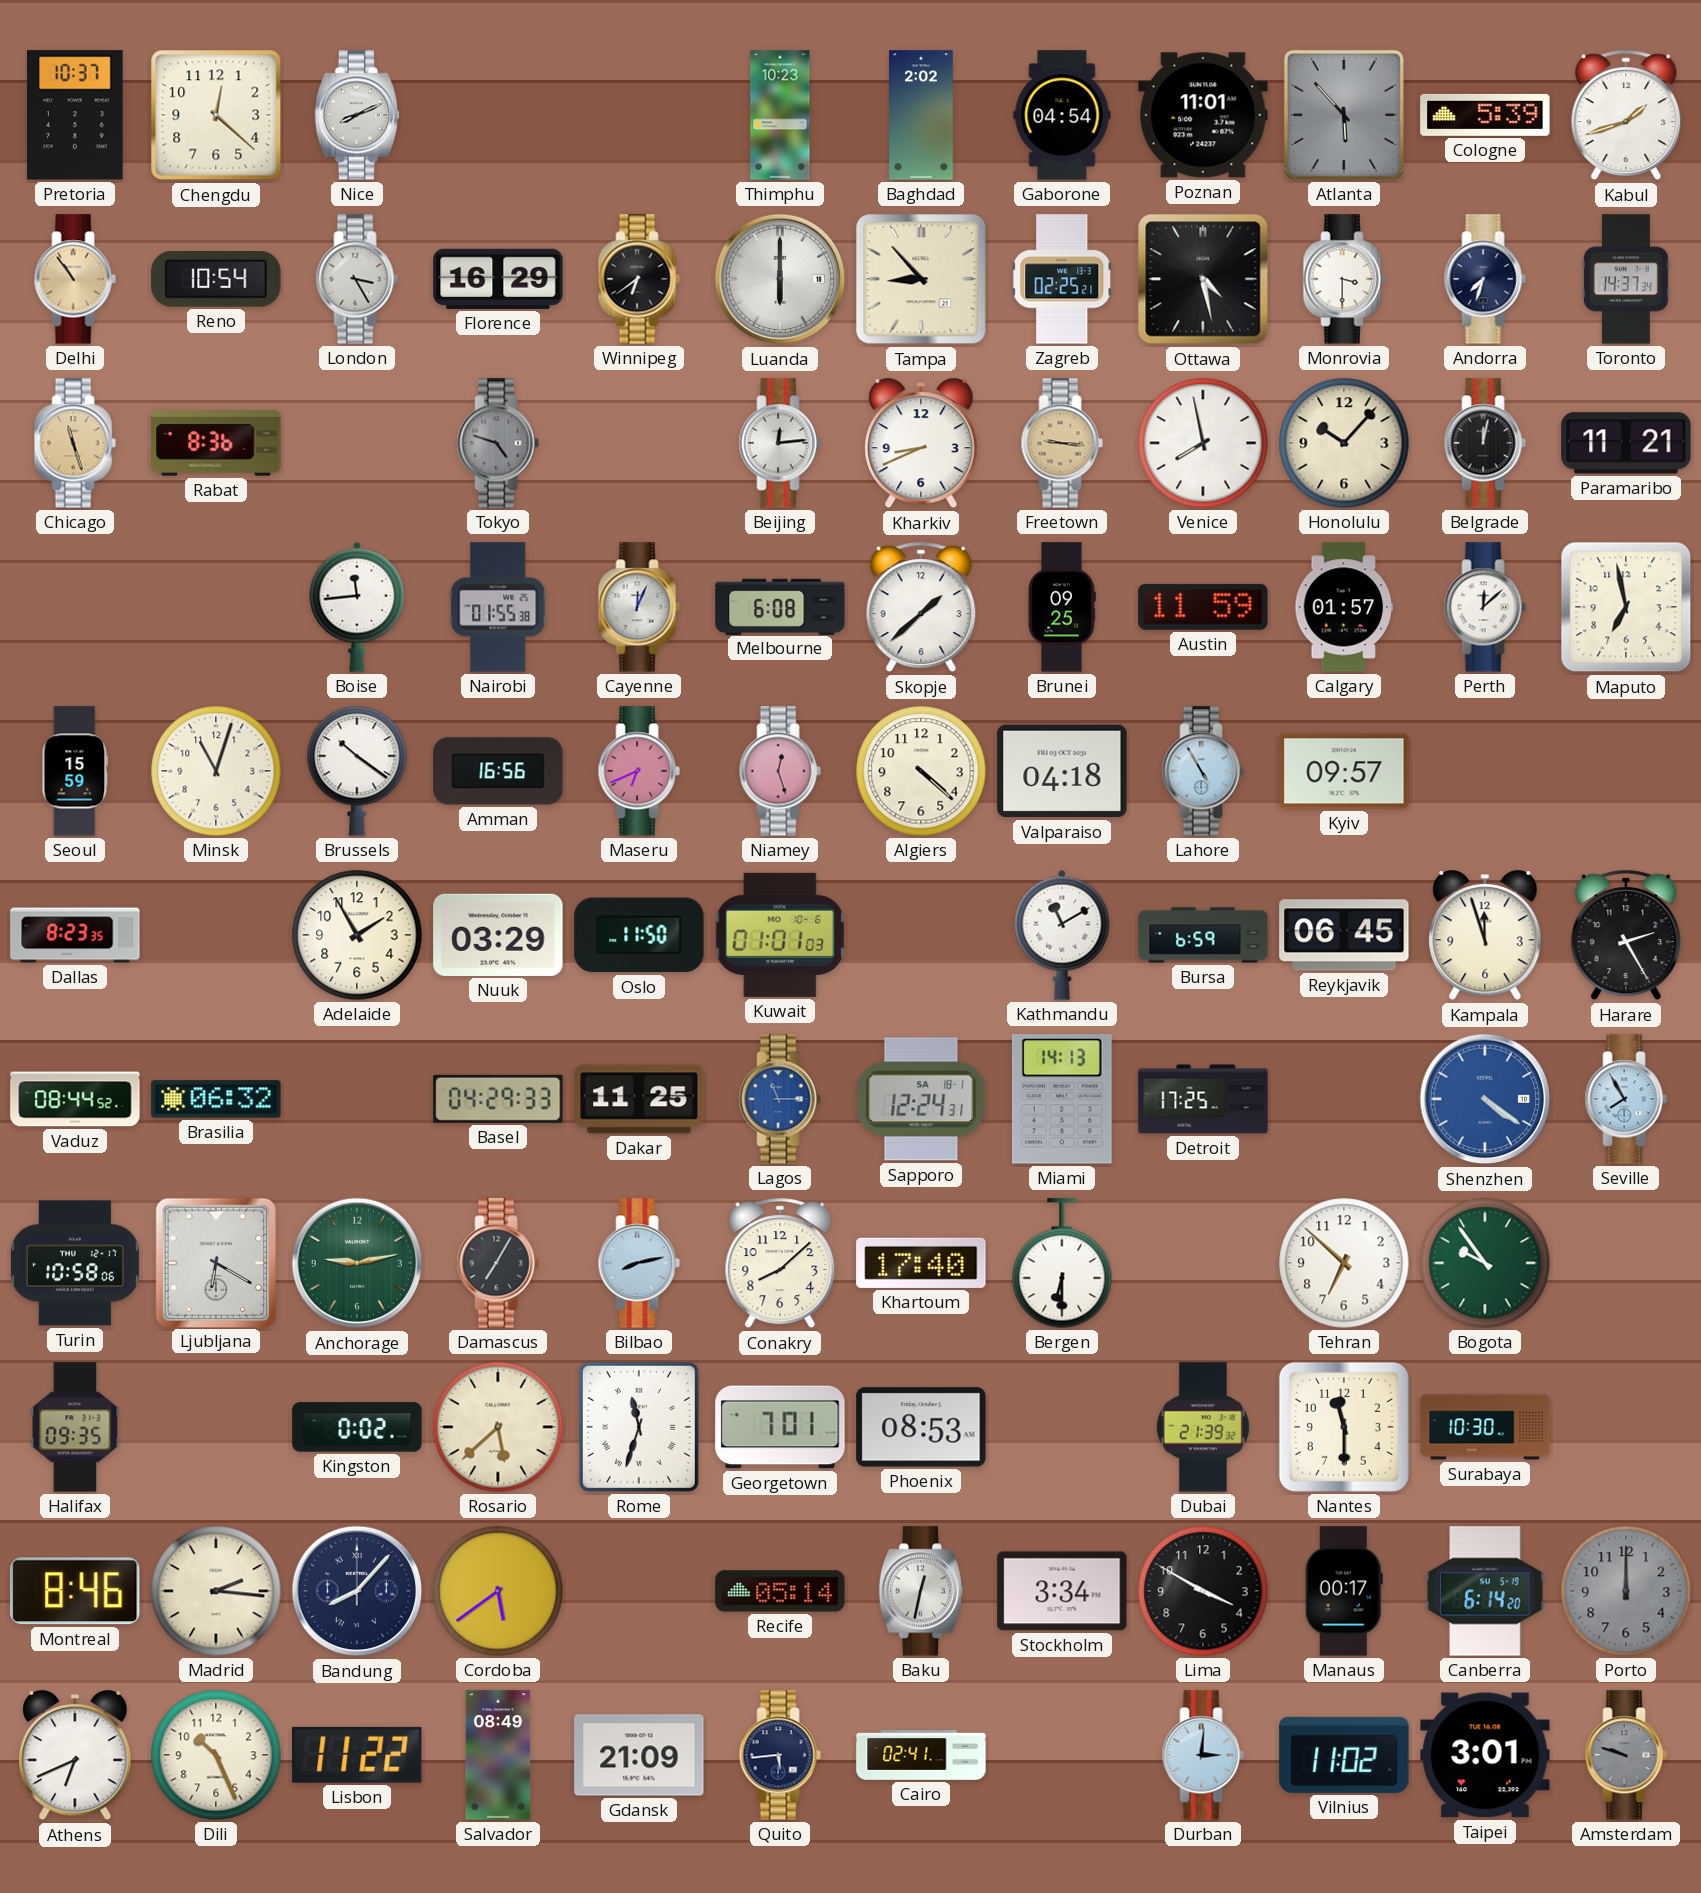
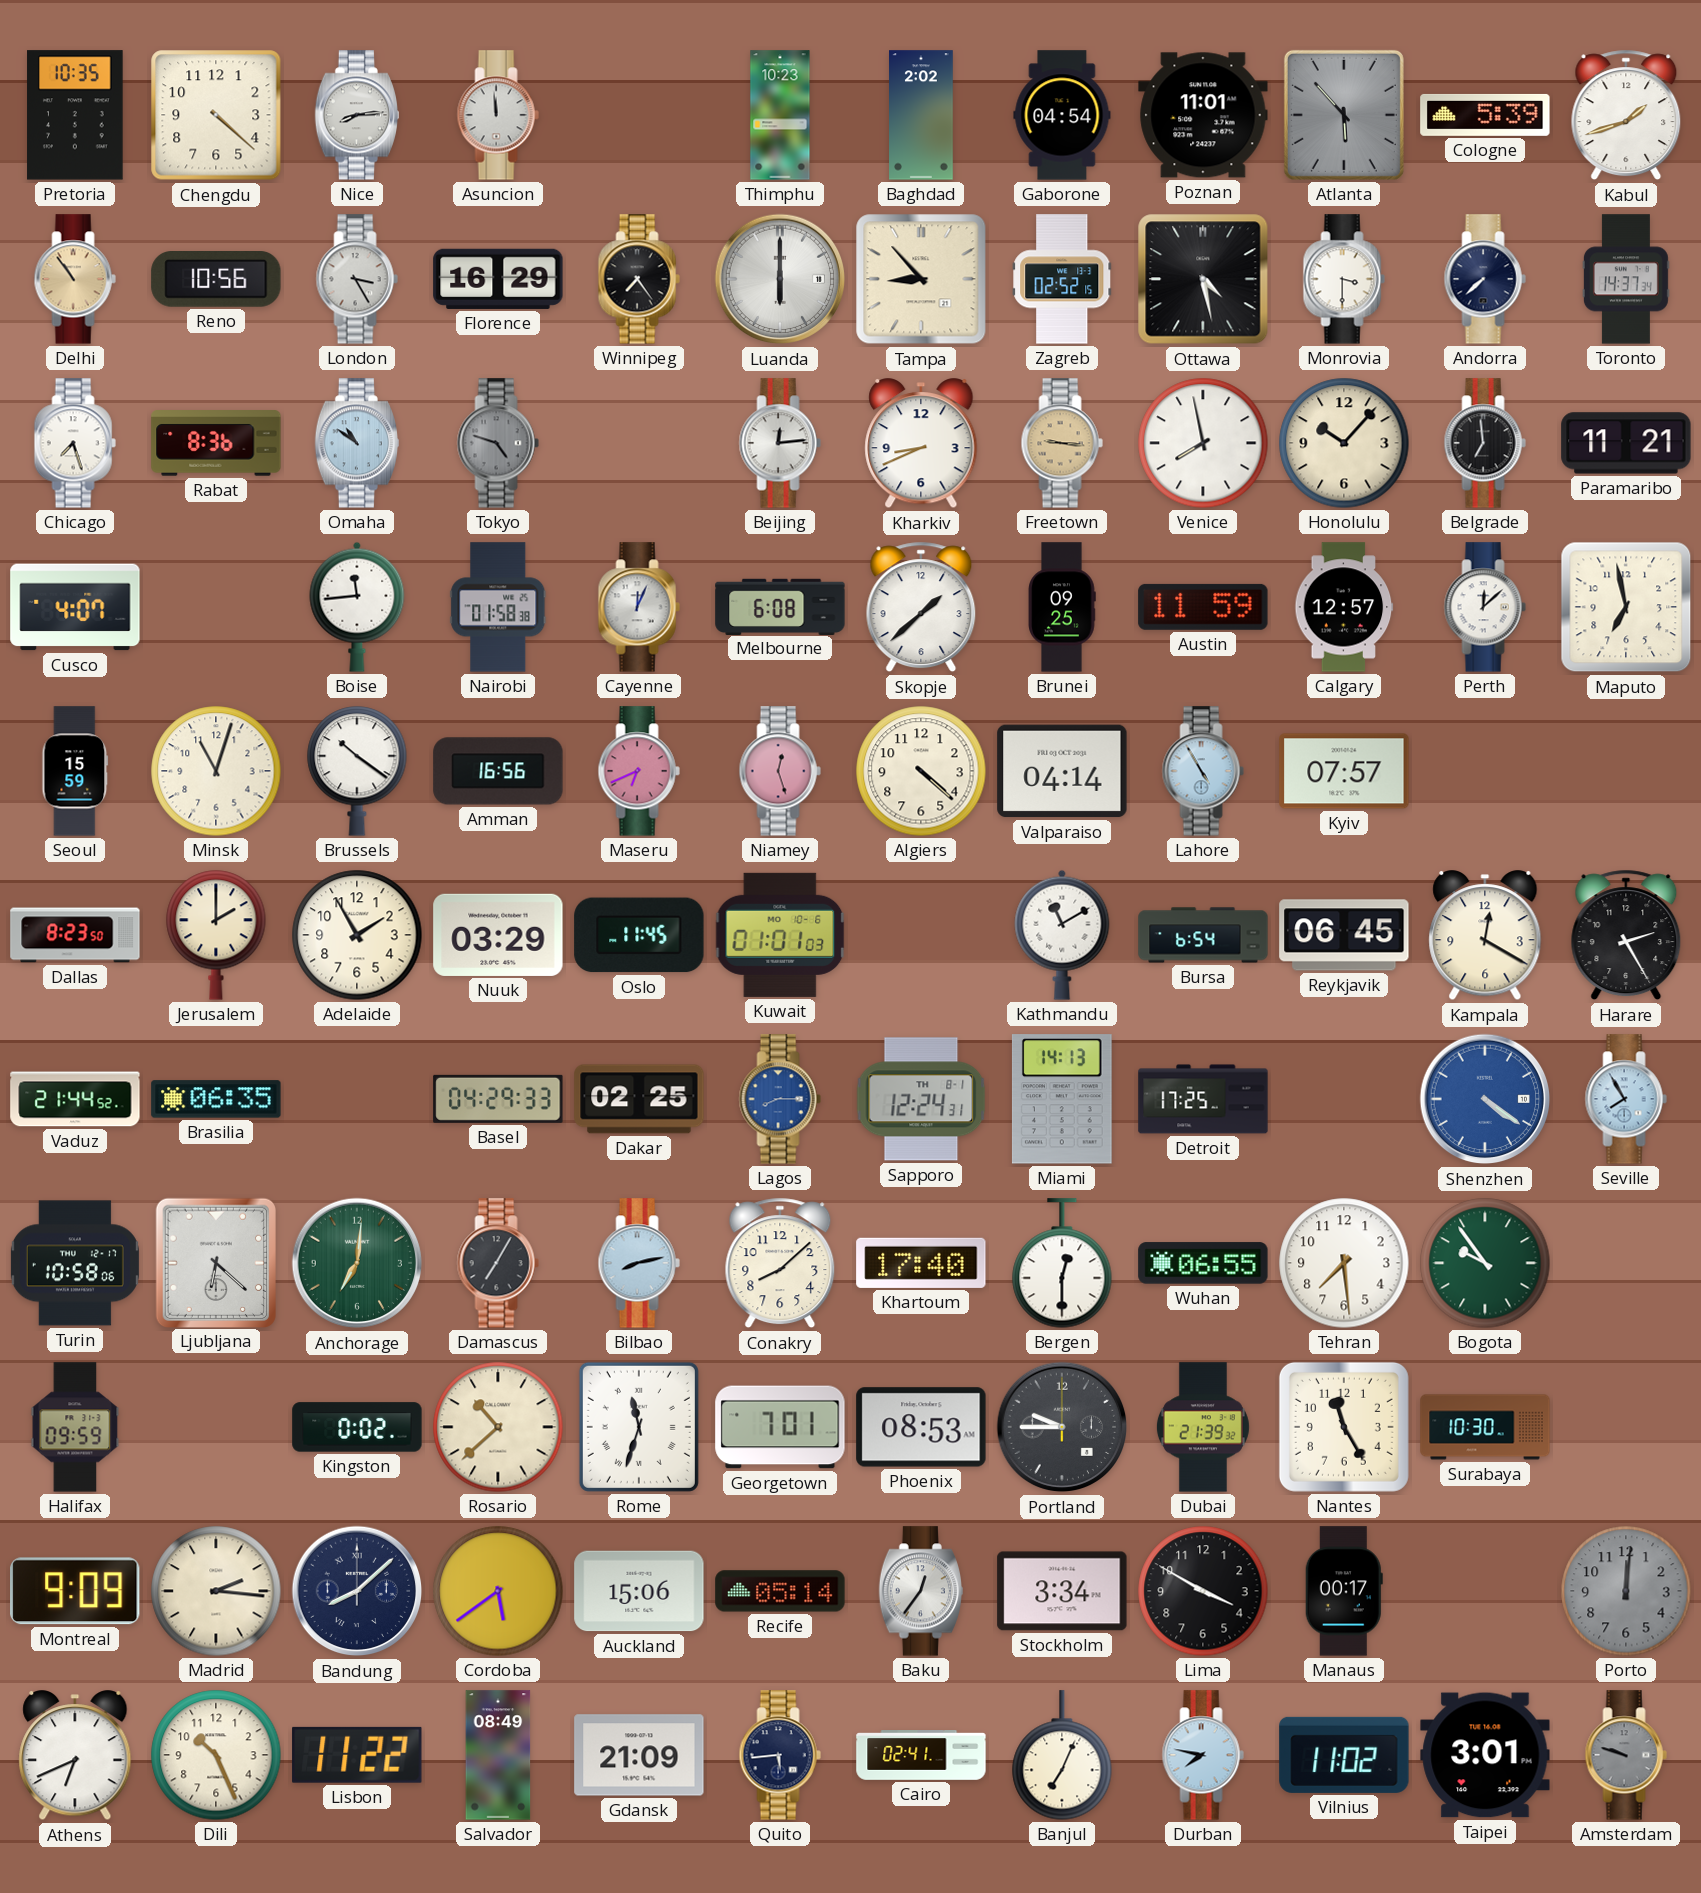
Pretoria: 10:37 -> 10:35 (75, 115)
Chengdu: 12:22 -> 4:22 (216, 115)
Nice: 8:11 -> 8:14 (356, 115)
Asuncion: none -> 11:59 (498, 115)
Reno: 10:54 -> 10:56 (216, 280)
Winnipeg: 6:39 -> 7:24 (639, 279)
Zagreb: 02:25 -> 02:52 (1062, 279)
Andorra: 7:33 -> 7:38 (1485, 279)
Chicago: 11:27 -> 7:27 (75, 443)
Chicago dial: champagne -> white (75, 443)
Omaha: none -> 10:51 (356, 443)
Belgrade: 12:02 -> 6:59 (1485, 443)
Cusco: none -> 4:07 (75, 607)
Nairobi: 01:55 -> 01:58 (498, 607)
Calgary: 01:57 -> 12:57 (1344, 607)
Valparaiso: 04:18 -> 04:14 (1062, 771)
Kyiv: 09:57 -> 07:57 (1344, 771)
Dallas: 8:23:35 -> 8:23:50 (75, 935)
Jerusalem: none -> 2:00 (216, 935)
Oslo: 11:50 -> 11:45 (639, 935)
Bursa: 6:59 -> 6:54 (1203, 935)
Kampala: 11:57 -> 12:20 (1485, 936)
Vaduz: 08:44 -> 21:44 (75, 1099)
Brasilia: 06:32 -> 06:35 (216, 1099)
Dakar: 11:25 -> 02:25 (639, 1099)
Lagos: 11:15 -> 8:15 (780, 1099)
Sapporo date: SA 18-1 -> TH 8-1 (921, 1099)
Ljubljana: 6:20 -> 6:22 (215, 1262)
Anchorage: 9:13 -> 7:01 (357, 1263)
Bergen: 6:30 -> 12:30 (1062, 1263)
Wuhan: none -> 06:55 (1203, 1263)
Tehran: 6:52 -> 7:29 (1344, 1263)
Halifax: 09:35 -> 09:59 (75, 1427)
Rosario: 5:38 -> 10:38 (498, 1427)
Portland: none -> 9:45 (1062, 1427)
Nantes: 11:30 -> 11:25 (1344, 1427)
Montreal: 8:46 -> 9:09 (75, 1591)
Bandung: 8:07 -> 8:08 (357, 1591)
Auckland: none -> 15:06 (639, 1591)
Baku: 12:32 -> 12:36 (920, 1591)
Canberra: 6:14 -> none (1485, 1591)
Porto: 12:00 -> 12:01 (1626, 1591)
Banjul: none -> 7:04 (1062, 1755)
Durban: 3:01 -> 7:47 (1203, 1755)
